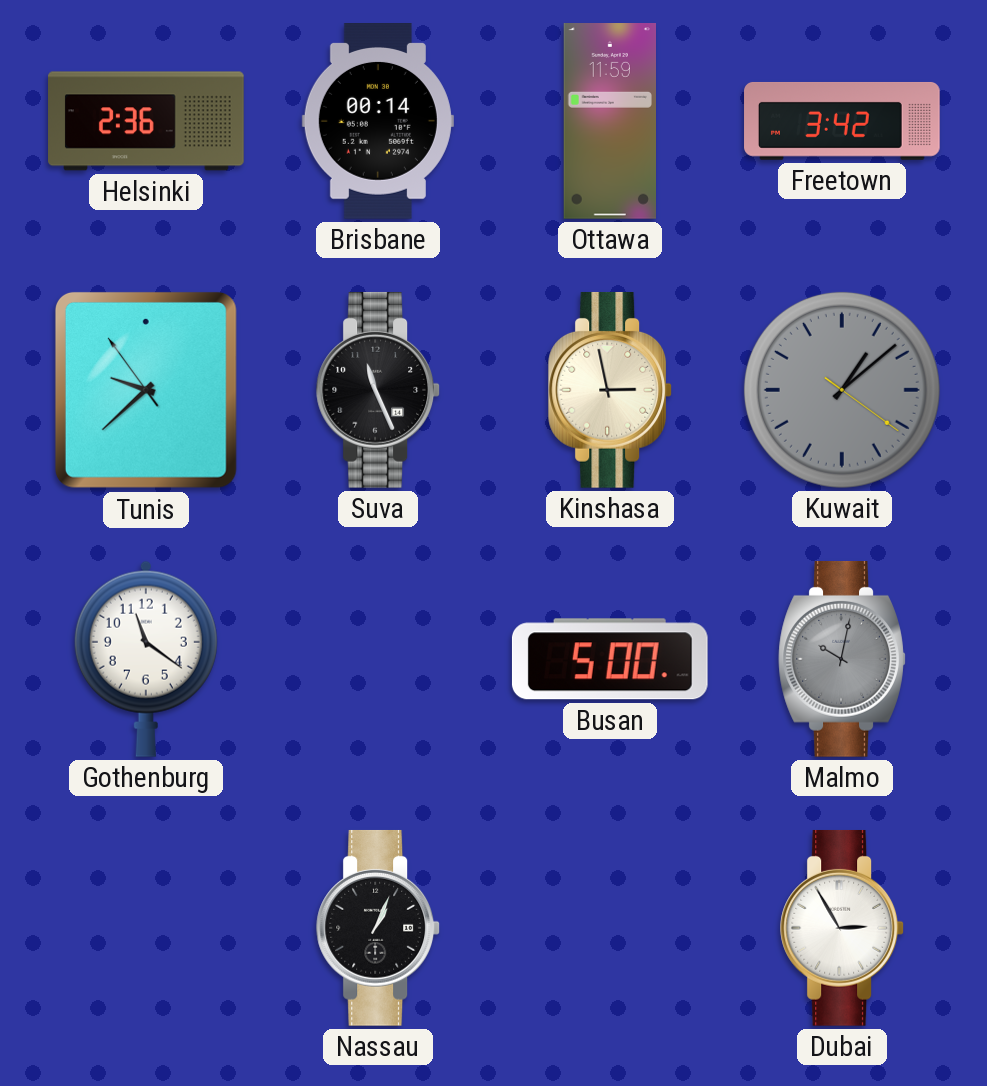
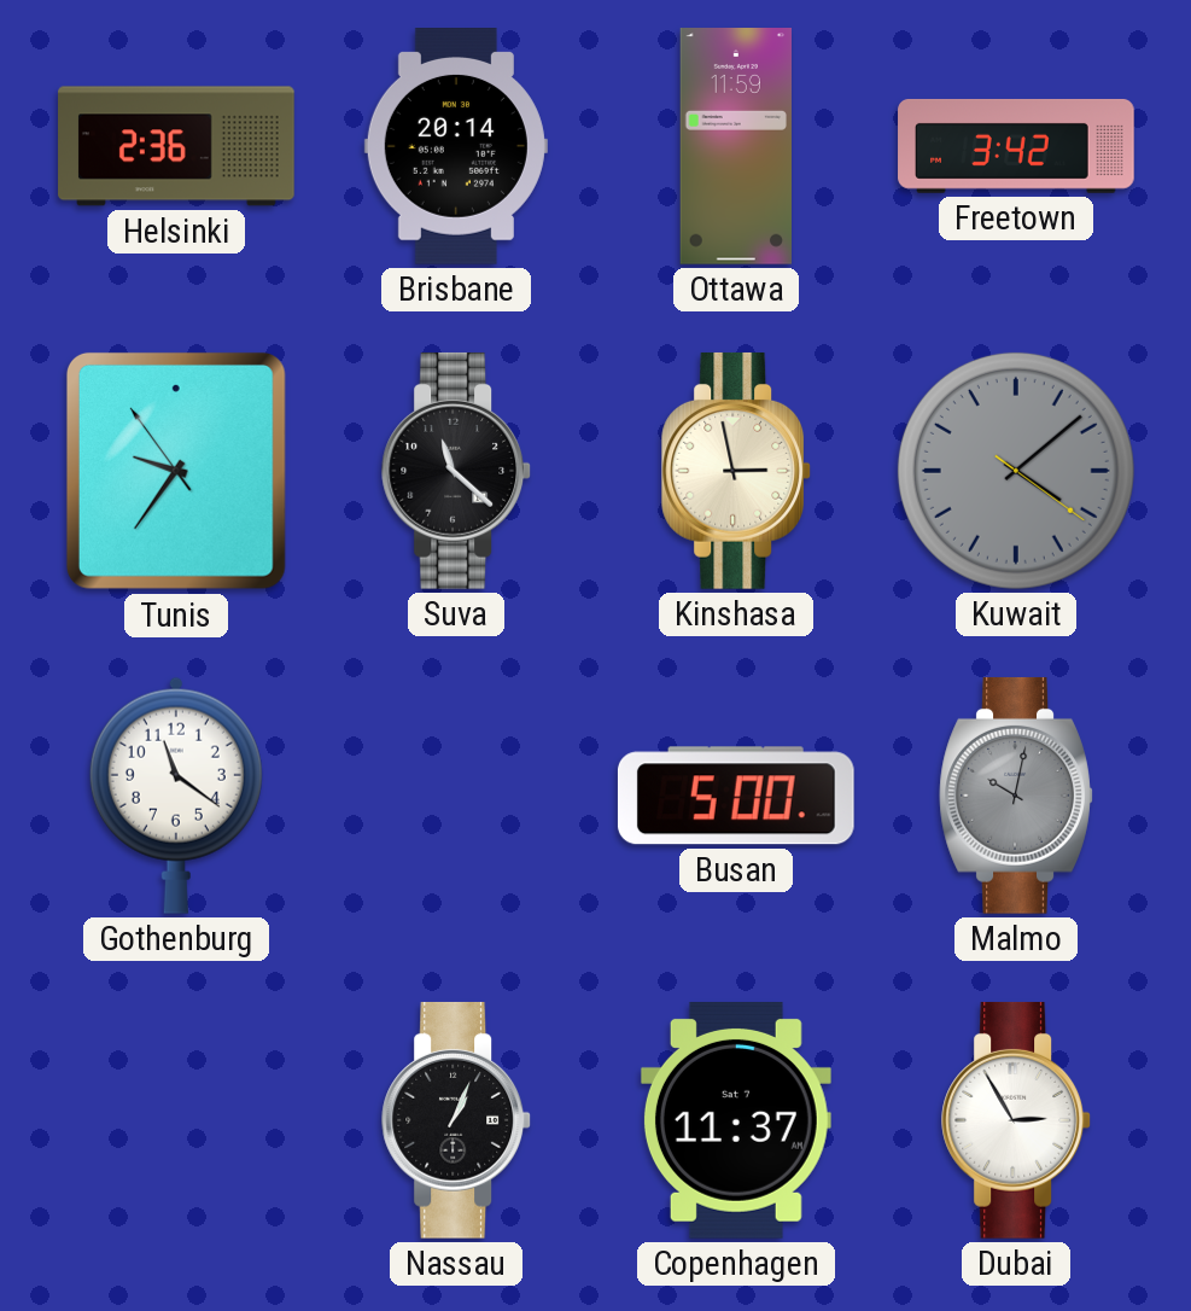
Brisbane: 00:14 -> 20:14 (456, 147)
Tunis: 9:37 -> 9:35 (176, 471)
Suva: 11:26 -> 11:22 (457, 471)
Kuwait: 1:08 -> 4:08 (1016, 471)
Copenhagen: none -> 11:37 (736, 1120)
